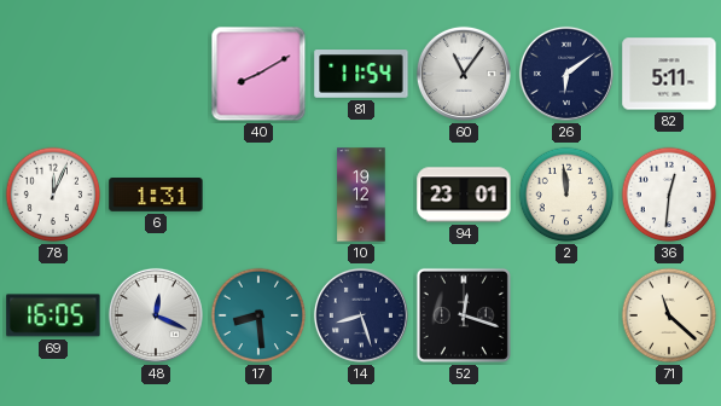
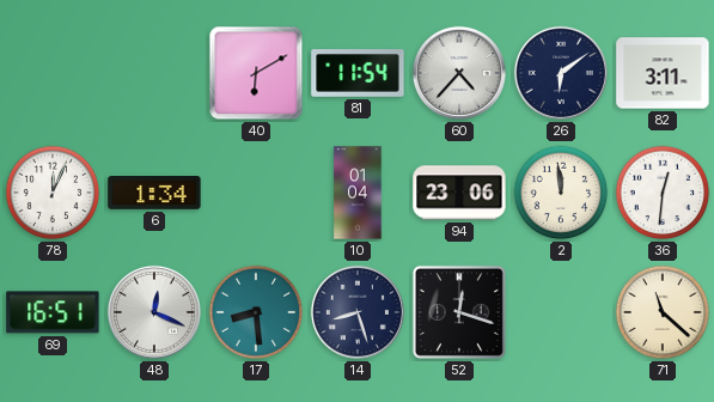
40: 8:10 -> 6:10 (256, 73)
60: 11:06 -> 4:37 (459, 73)
82: 5:11 -> 3:11 (663, 73)
6: 1:31 -> 1:34 (154, 193)
10: 19:12 -> 01:04 (358, 193)
94: 23:01 -> 23:06 (459, 193)
69: 16:05 -> 16:51 (53, 312)
